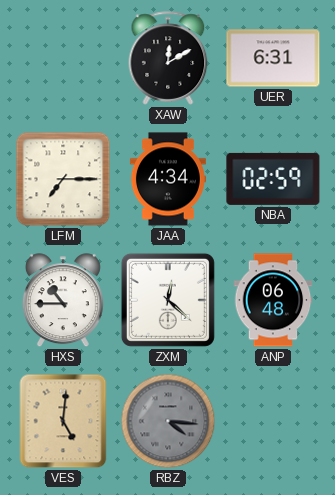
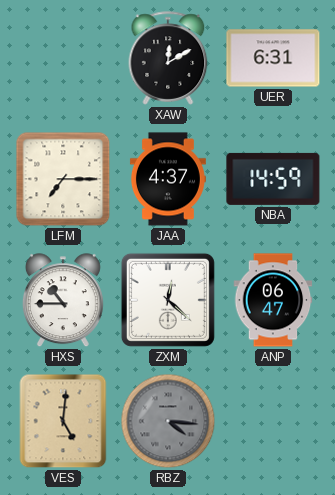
JAA: 4:34 -> 4:37 (168, 179)
NBA: 02:59 -> 14:59 (273, 179)
ANP: 06:48 -> 06:47 (273, 300)
